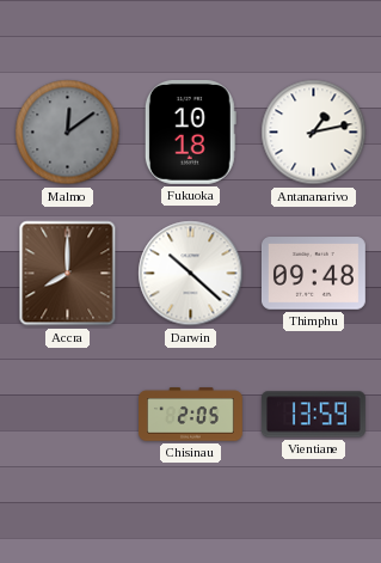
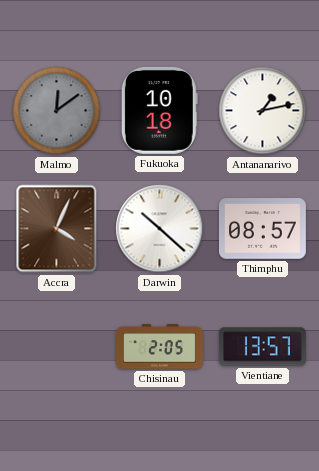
Accra: 8:00 -> 4:04 (57, 229)
Thimphu: 09:48 -> 08:57 (262, 229)
Vientiane: 13:59 -> 13:57 (262, 347)
